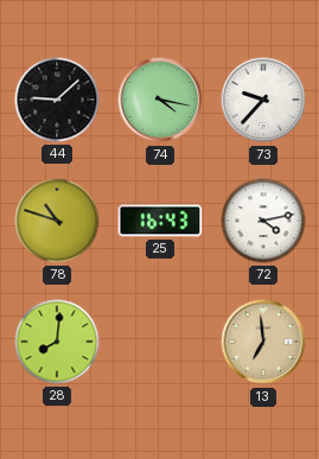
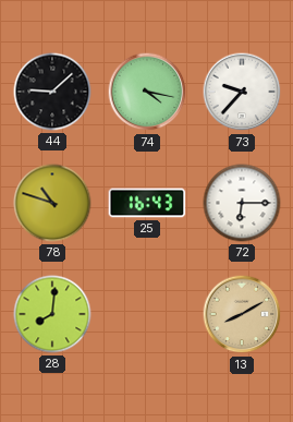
72: 4:13 -> 6:15 (242, 203)
13: 6:59 -> 8:10 (242, 314)
